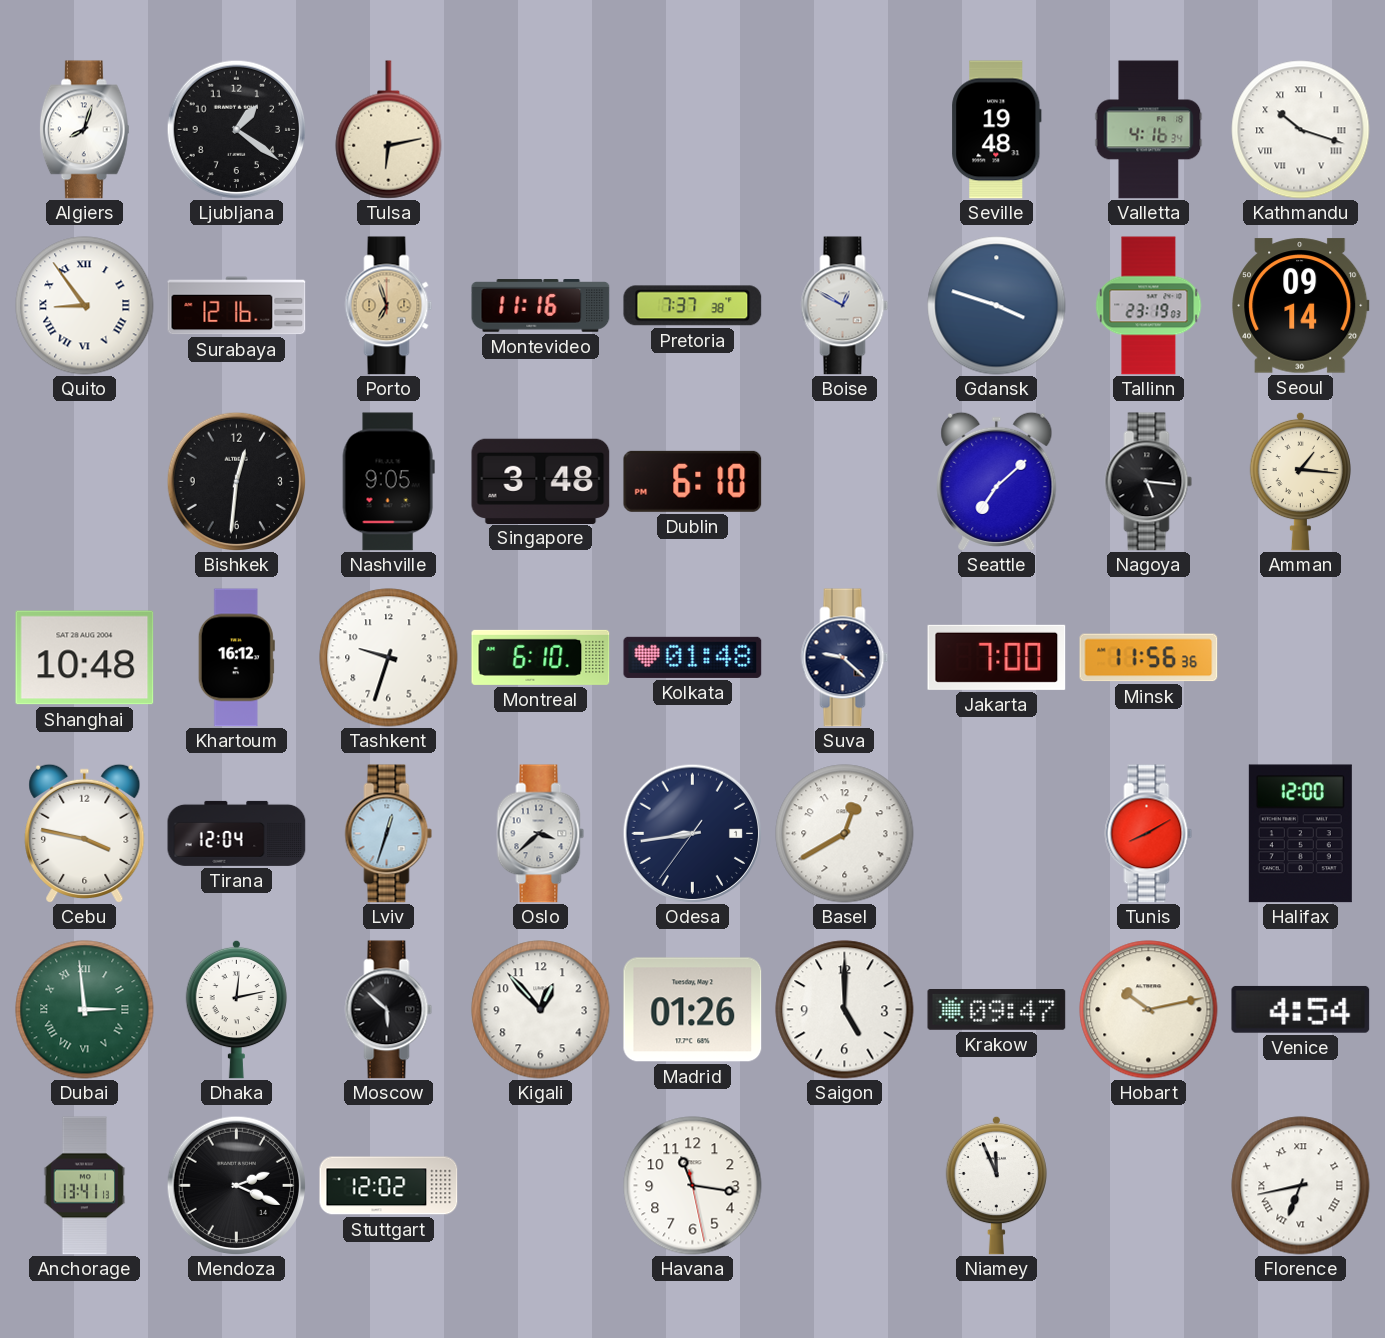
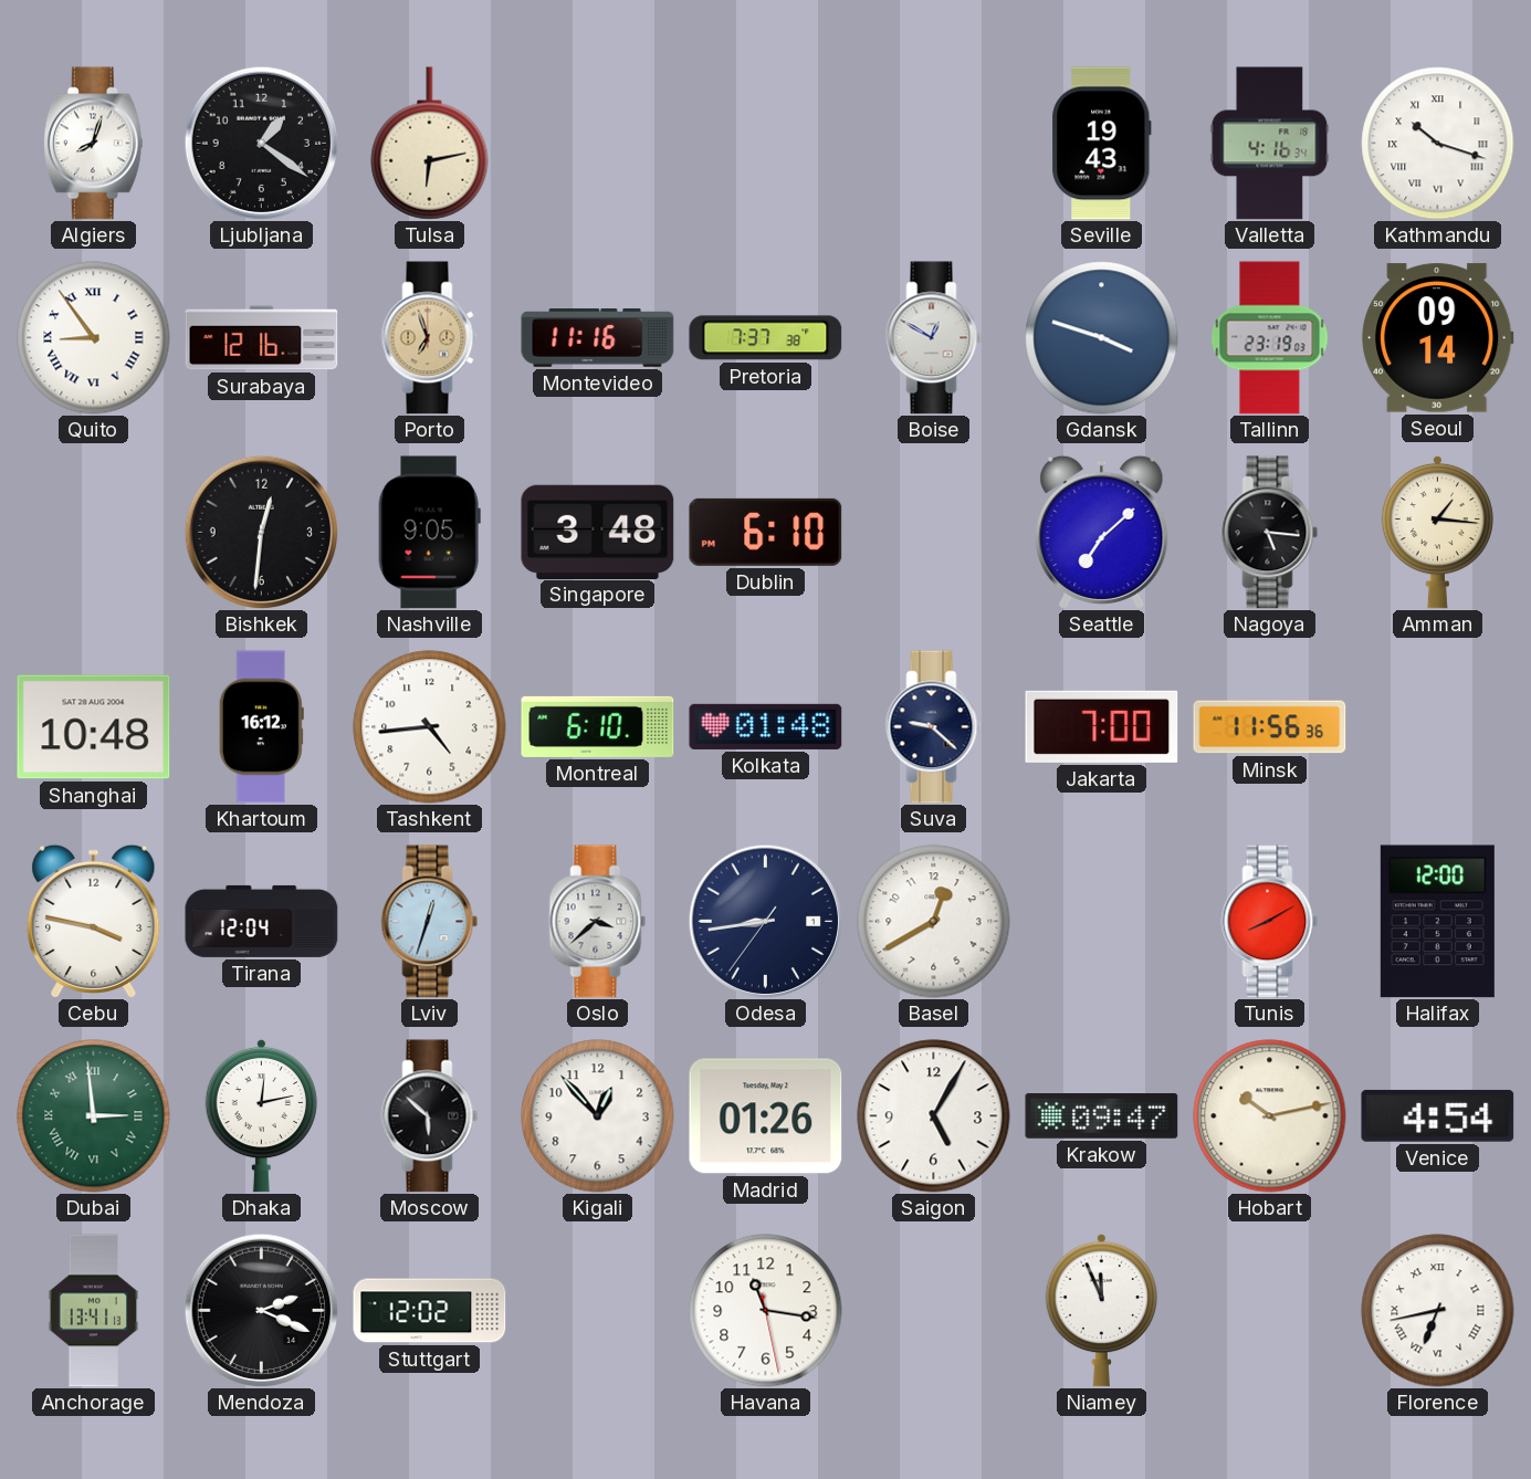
Seville: 19:48 -> 19:43 (1102, 144)
Tashkent: 9:33 -> 4:44 (430, 727)
Saigon: 5:00 -> 5:05 (934, 1116)
